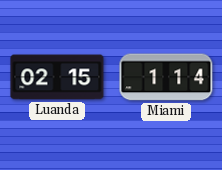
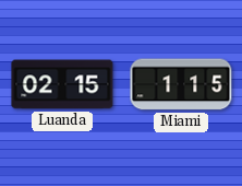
Miami: 1:14 -> 1:15 (181, 84)
